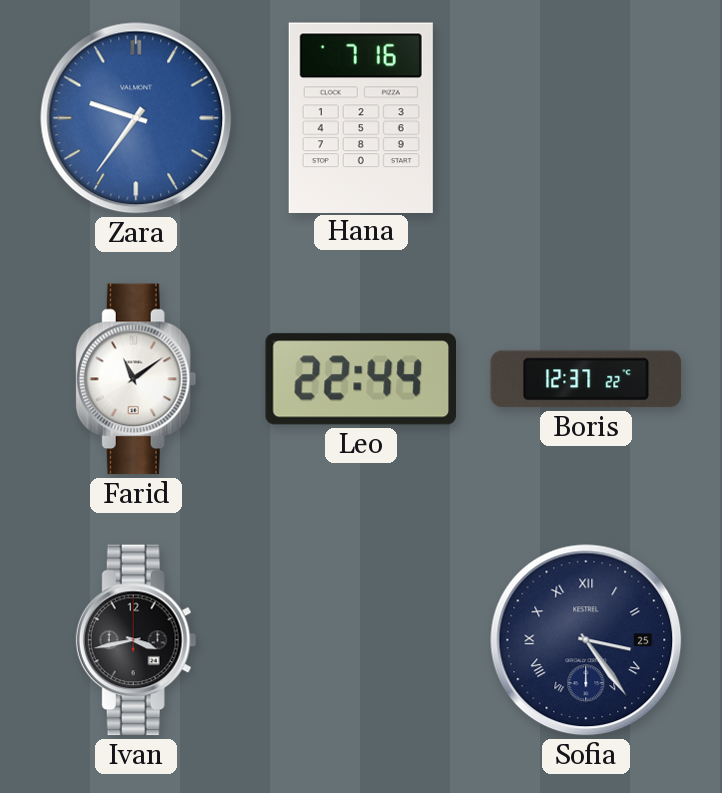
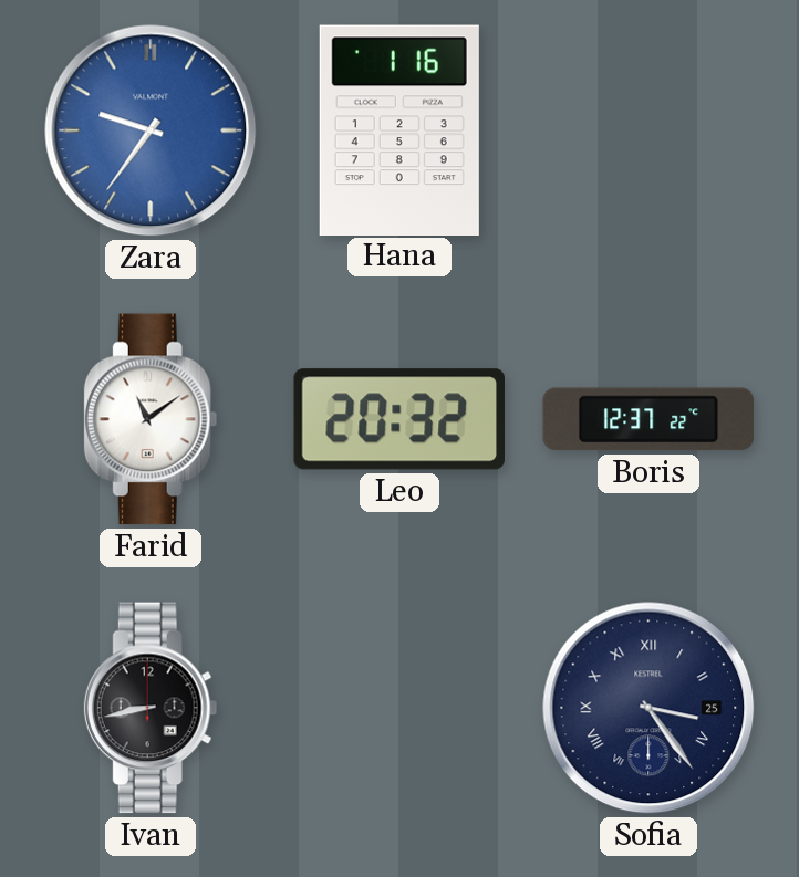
Hana: 7:16 -> 1:16 (399, 129)
Leo: 22:44 -> 20:32 (398, 419)
Ivan: 3:43 -> 8:43 (151, 708)
